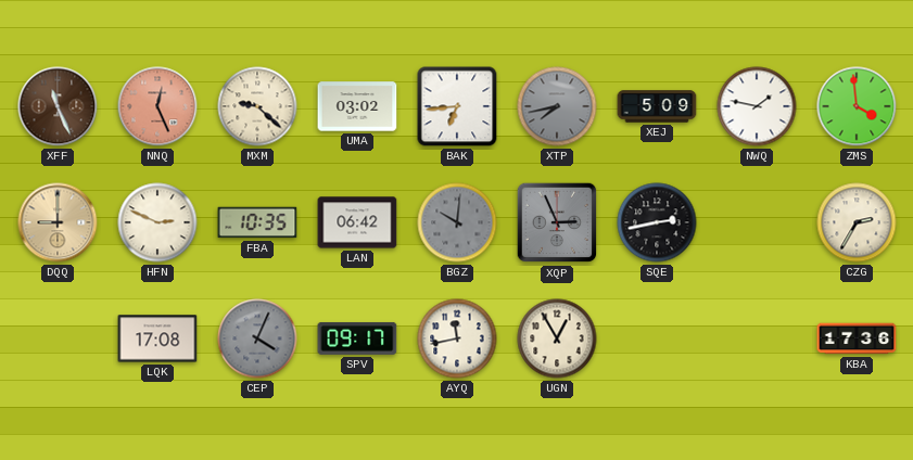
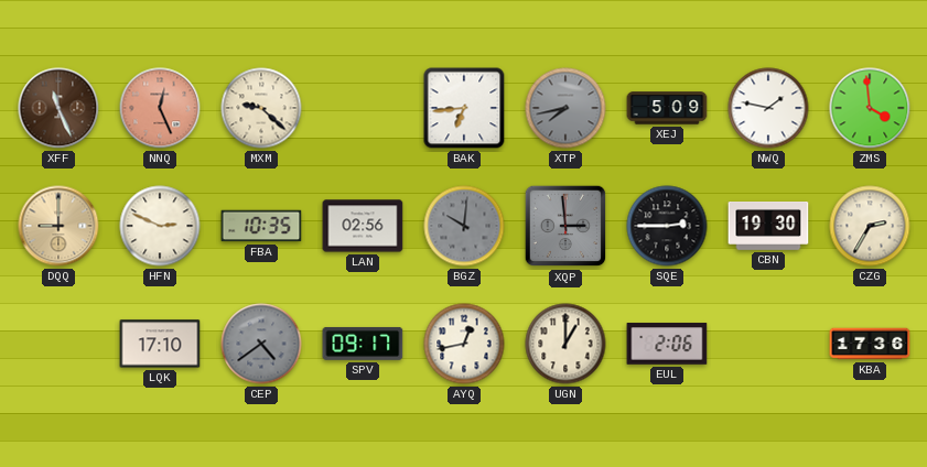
UMA: 03:02 -> none (357, 106)
LAN: 06:42 -> 02:56 (363, 226)
XQP: 2:56 -> 2:59 (565, 226)
SQE: 2:43 -> 2:45 (667, 226)
CBN: none -> 19:30 (768, 227)
LQK: 17:08 -> 17:10 (160, 344)
CEP: 4:04 -> 4:39 (261, 344)
AYQ: 11:43 -> 12:43 (464, 344)
UGN: 12:55 -> 1:00 (565, 344)
EUL: none -> 2:06 (667, 344)
